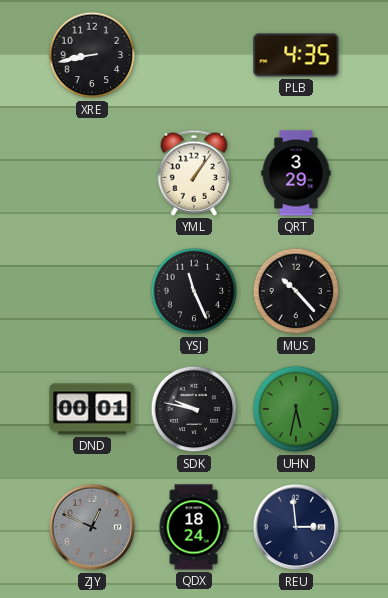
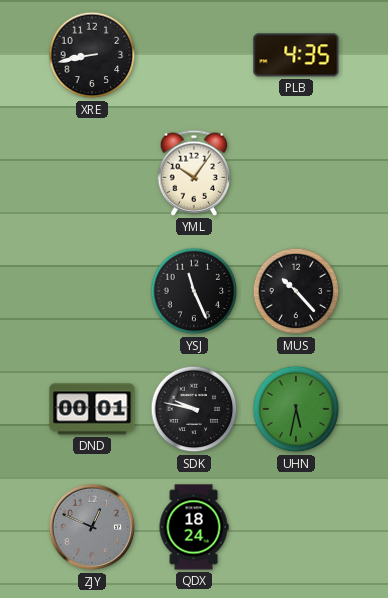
YML: 1:06 -> 10:06 (194, 173)
QRT: 3:29 -> none (296, 173)
REU: 2:59 -> none (296, 527)
